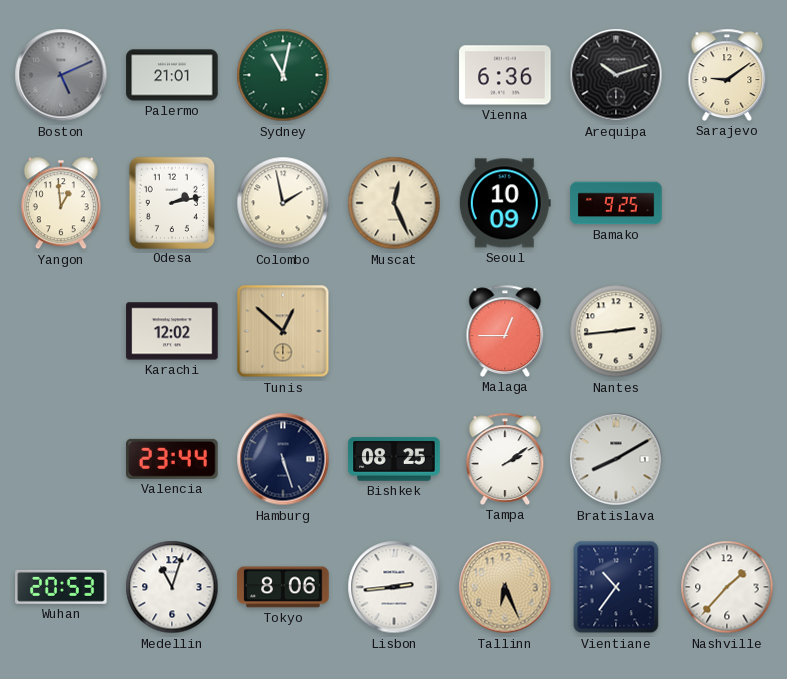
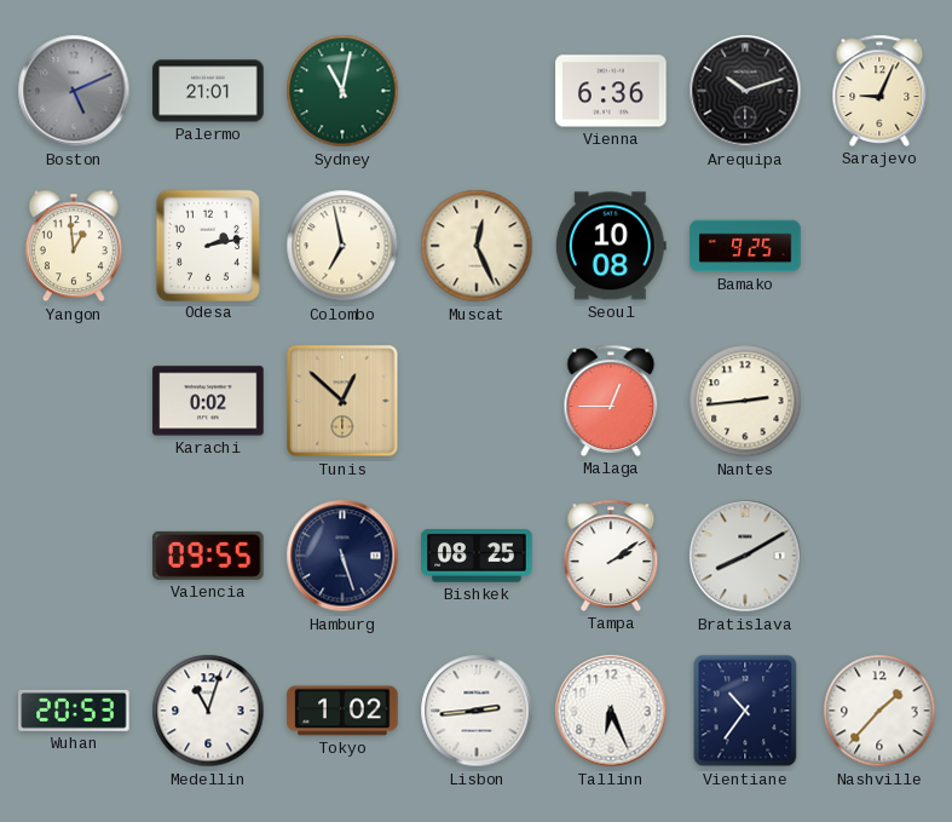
Sarajevo: 9:09 -> 9:04 (879, 91)
Colombo: 1:58 -> 6:58 (342, 246)
Seoul: 10:09 -> 10:08 (611, 246)
Karachi: 12:02 -> 0:02 (208, 401)
Valencia: 23:44 -> 09:55 (208, 556)
Tokyo: 8:06 -> 1:02 (342, 711)
Tallinn dial: champagne -> white (611, 711)
